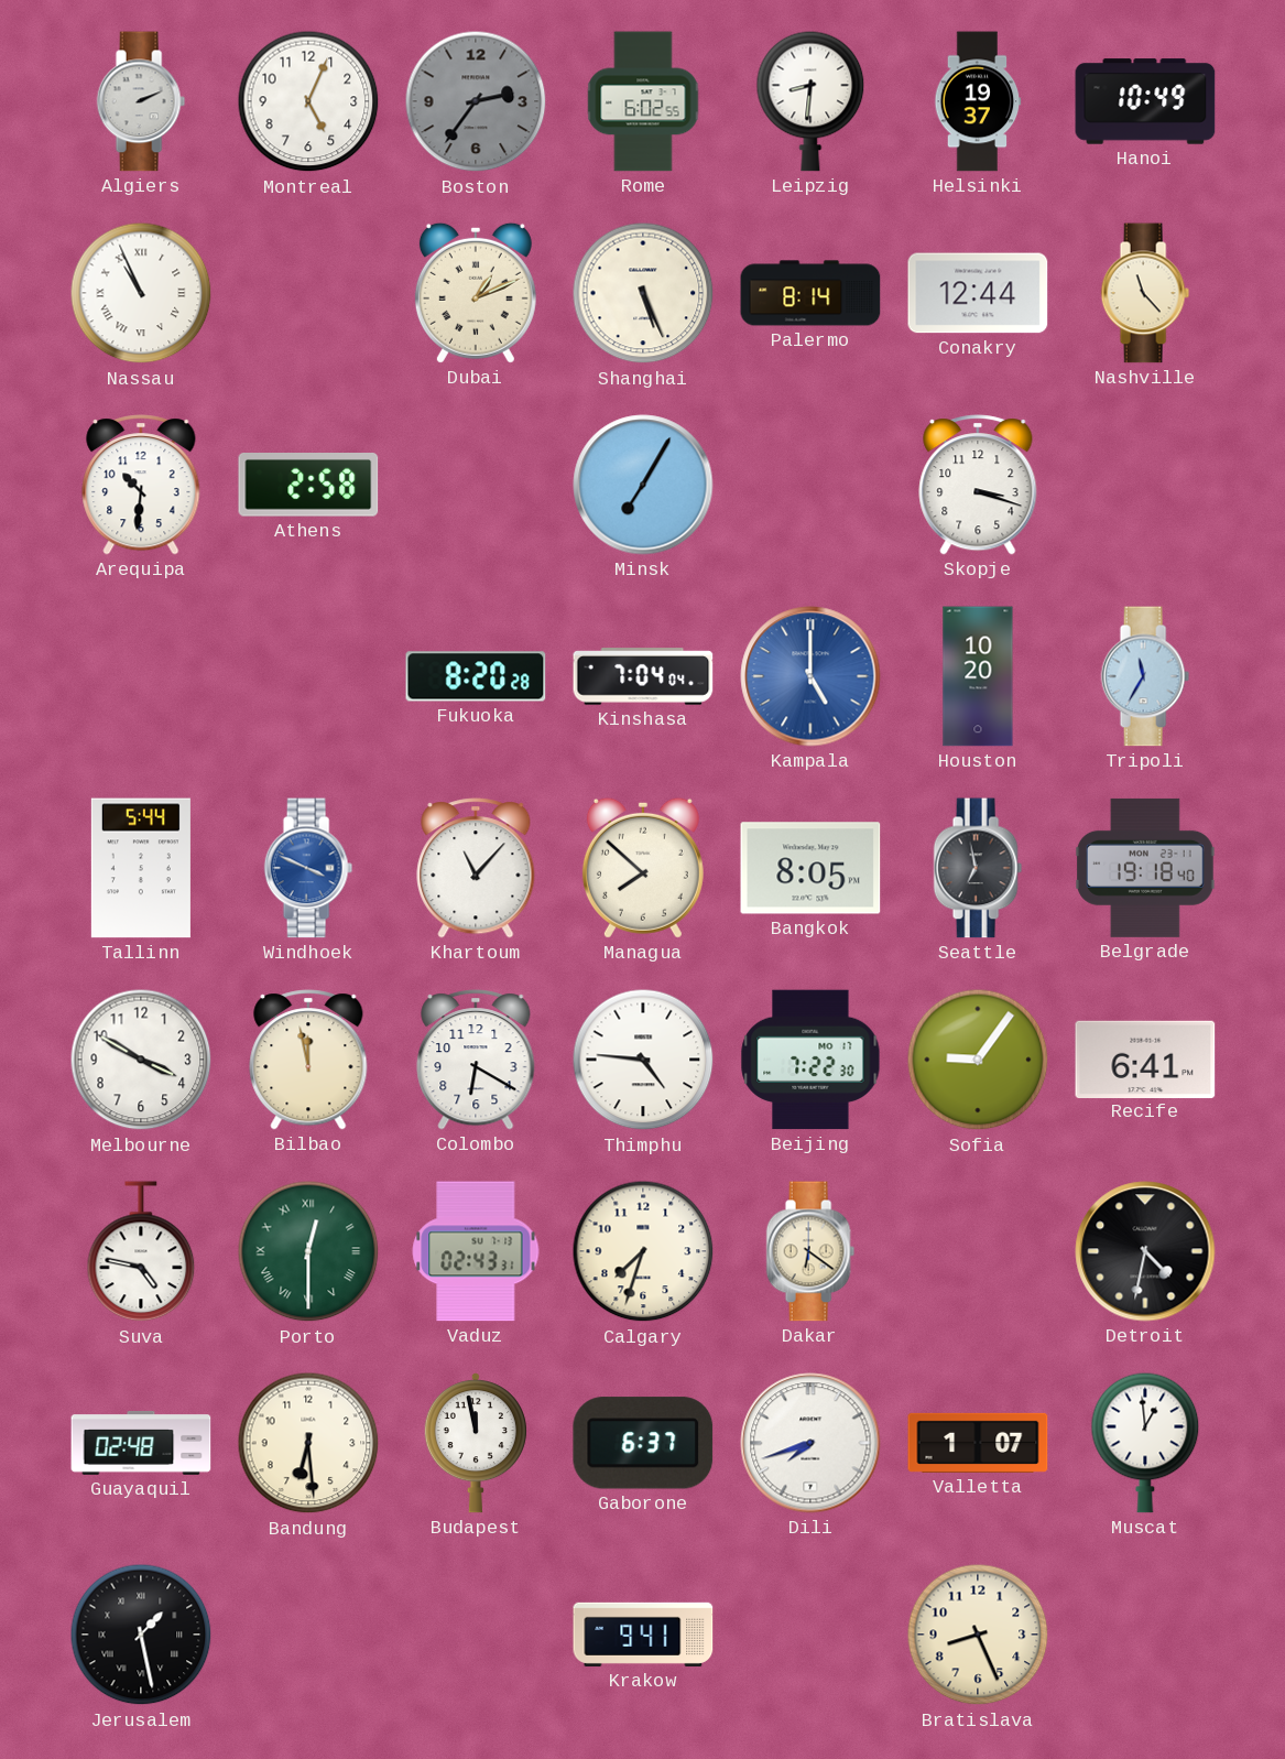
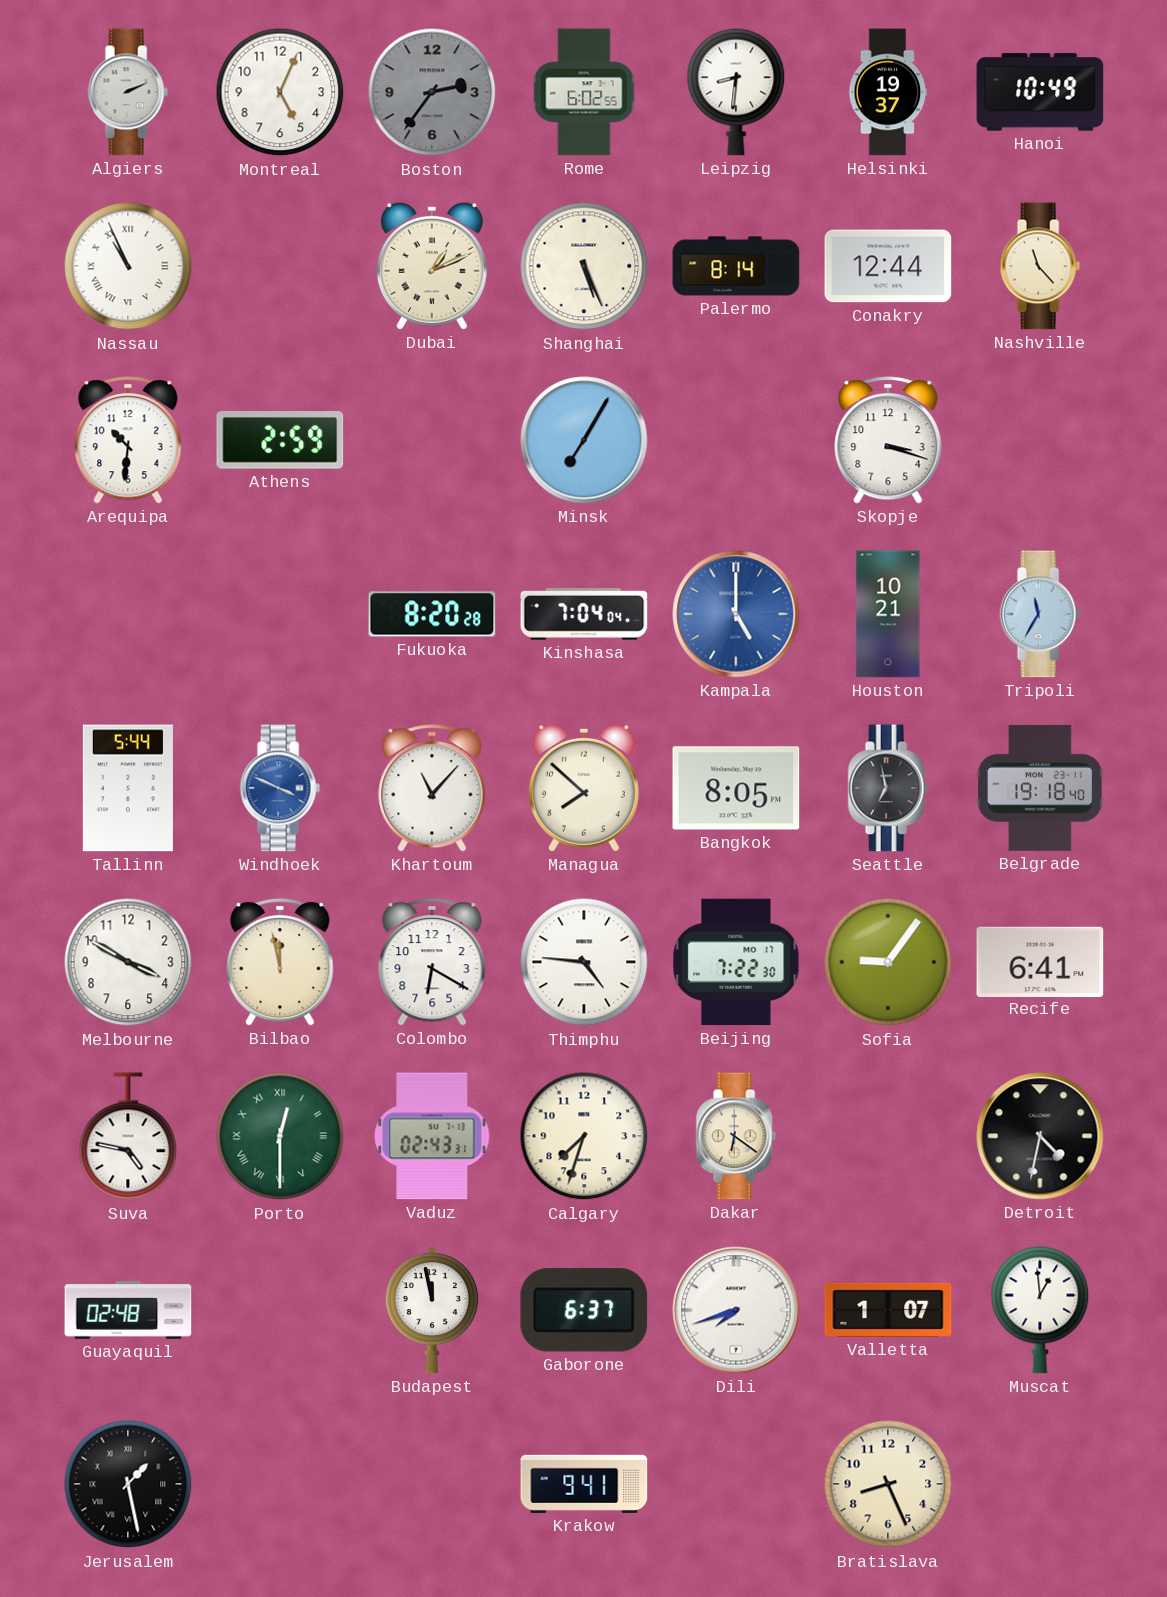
Athens: 2:58 -> 2:59 (280, 441)
Houston: 10:20 -> 10:21 (888, 614)
Bandung: 6:29 -> none (308, 1443)
